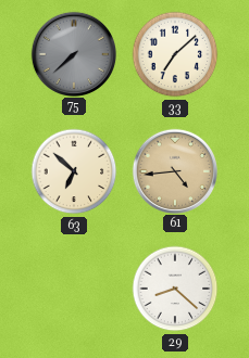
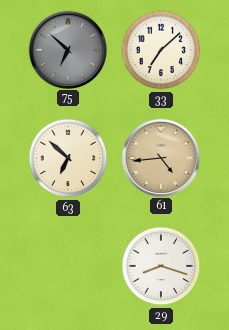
75: 7:38 -> 6:52 (67, 49)
29: 8:22 -> 8:18 (161, 266)
